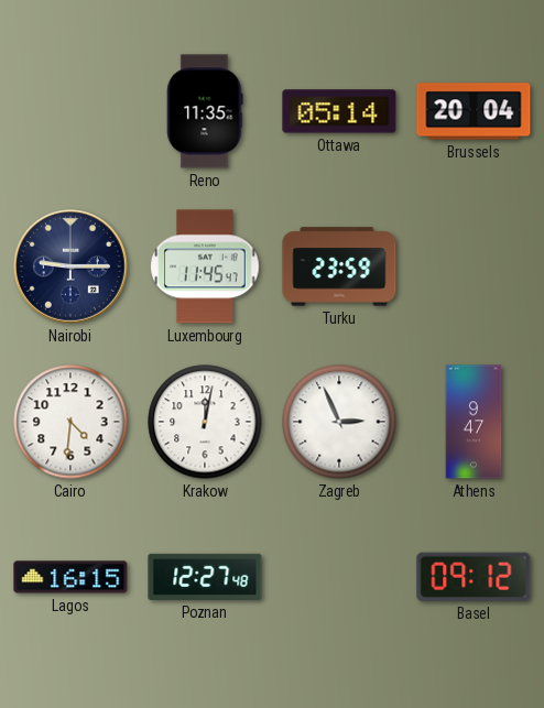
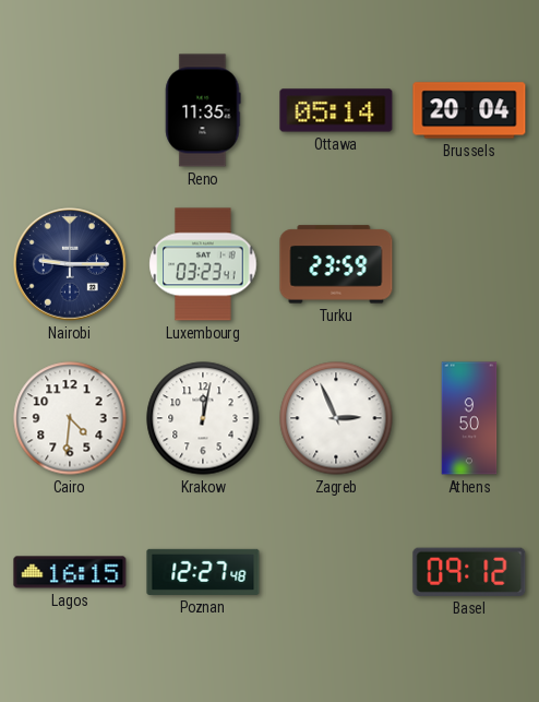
Luxembourg: 11:45 -> 03:23 (203, 264)
Athens: 9:47 -> 9:50 (469, 418)
